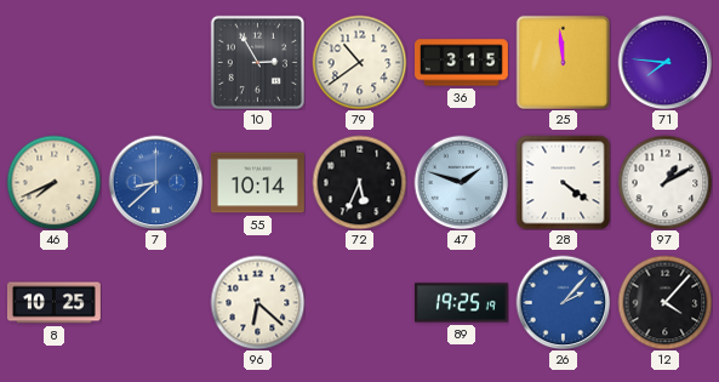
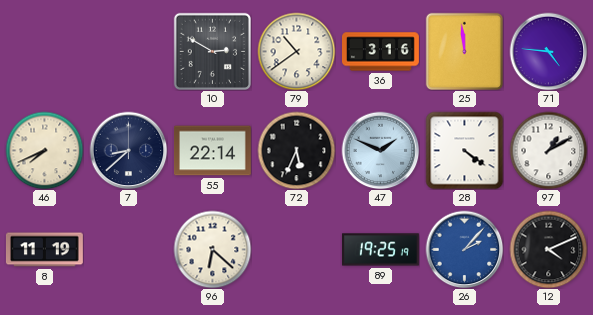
10: 2:55 -> 2:50 (212, 51)
36: 3:15 -> 3:16 (381, 52)
71: 7:46 -> 4:46 (548, 51)
7 dial: blue -> navy (128, 150)
55: 10:14 -> 22:14 (212, 151)
47: 1:48 -> 1:49 (380, 150)
8: 10:25 -> 11:19 (44, 250)
12: 4:07 -> 4:11 (548, 249)
